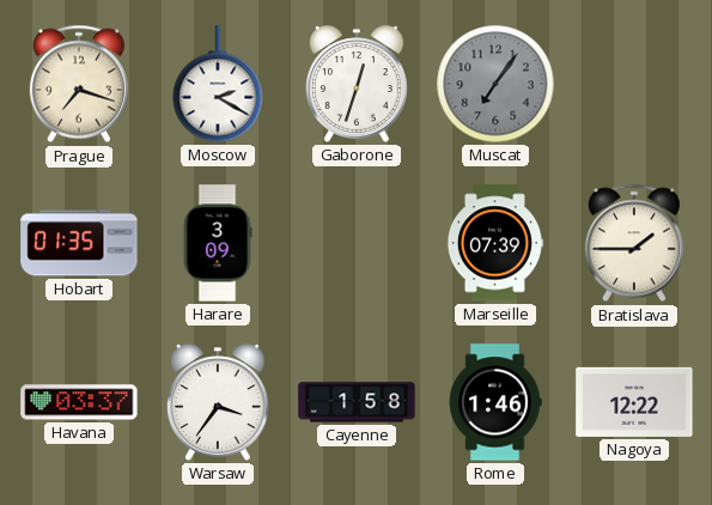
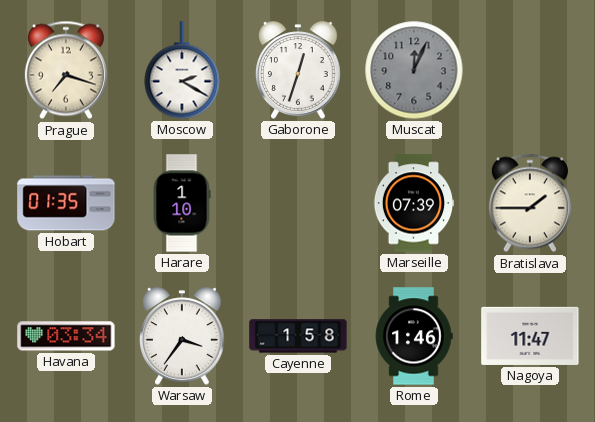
Muscat: 7:06 -> 12:04 (414, 70)
Harare: 3:09 -> 1:10 (182, 203)
Havana: 03:37 -> 03:34 (66, 336)
Nagoya: 12:22 -> 11:47 (530, 336)
